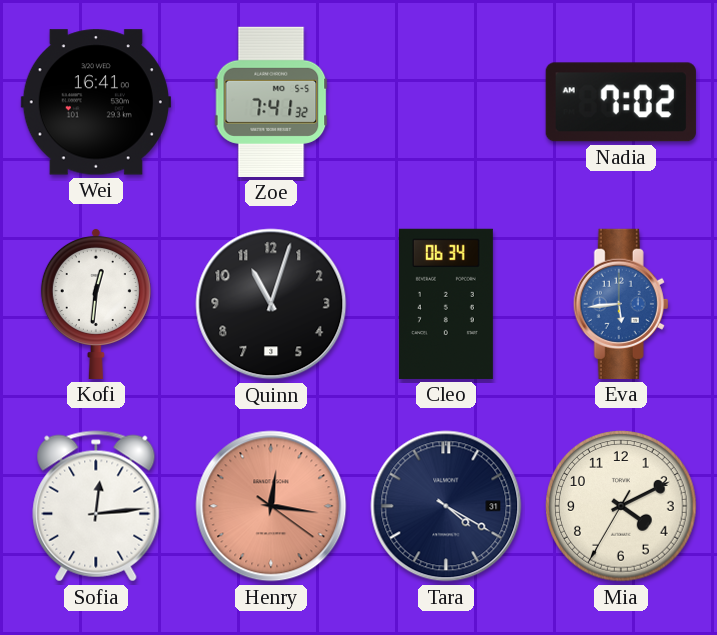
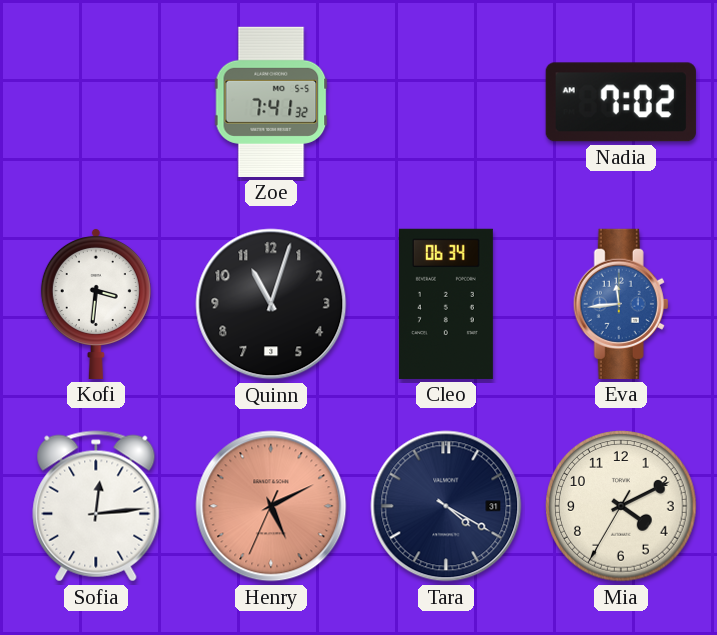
Wei: 16:41 -> none (96, 102)
Kofi: 12:31 -> 3:31 (96, 303)
Eva: 5:44 -> 11:44 (621, 304)
Henry: 12:16 -> 5:10 (271, 506)
